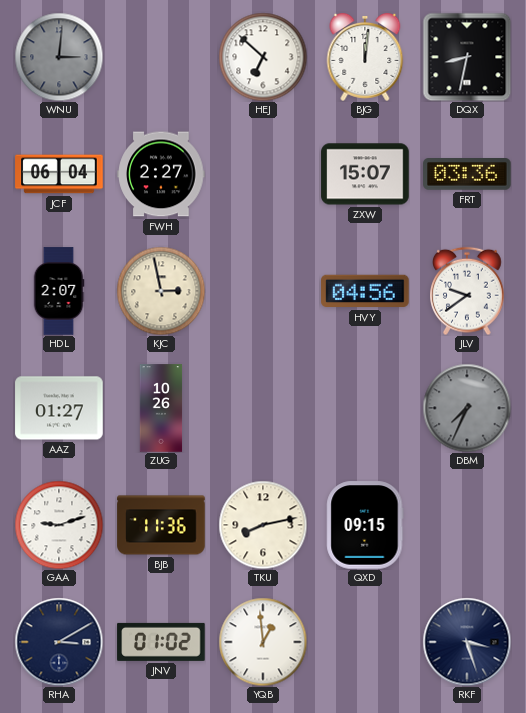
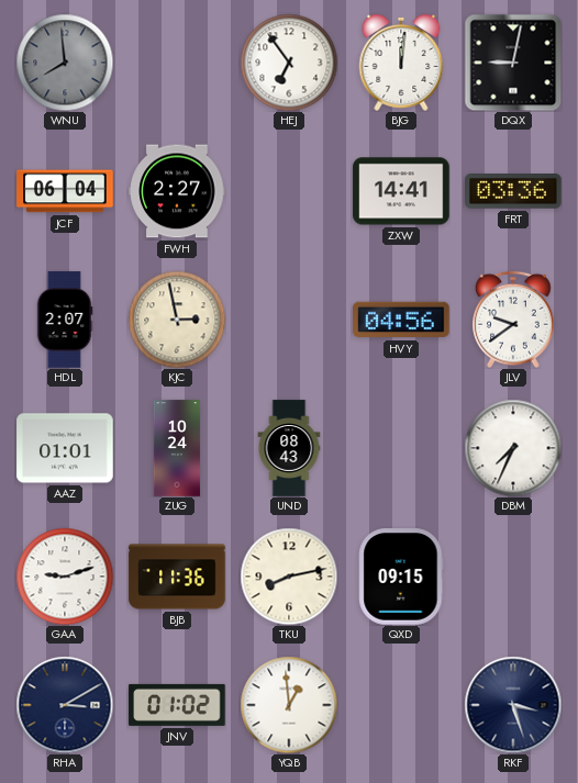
WNU: 3:01 -> 7:59 (65, 63)
HEJ: 6:52 -> 6:54 (289, 63)
DQX: 8:32 -> 9:02 (513, 63)
ZXW: 15:07 -> 14:41 (401, 191)
AAZ: 01:27 -> 01:01 (65, 448)
ZUG: 10:26 -> 10:24 (177, 448)
UND: none -> 08:43 (289, 448)
DBM dial: grey -> white (513, 448)
